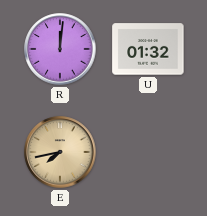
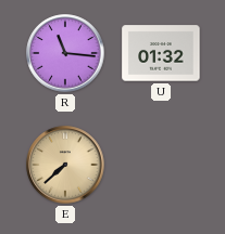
R: 12:01 -> 11:16 (65, 53)
E: 7:43 -> 7:38 (65, 165)
